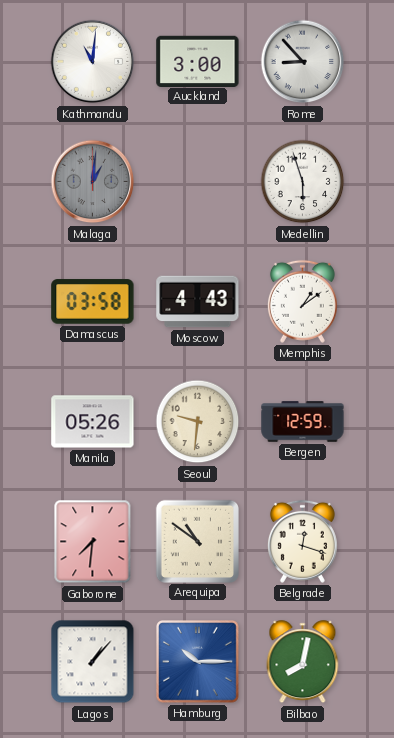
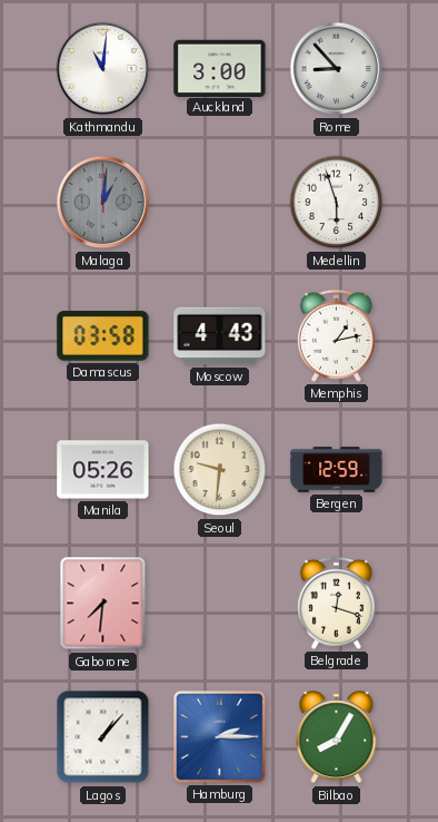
Memphis: 1:09 -> 1:13 (336, 335)
Arequipa: 10:51 -> none (197, 541)
Hamburg: 10:15 -> 2:15 (220, 737)
Bilbao: 8:02 -> 8:05 (337, 737)
